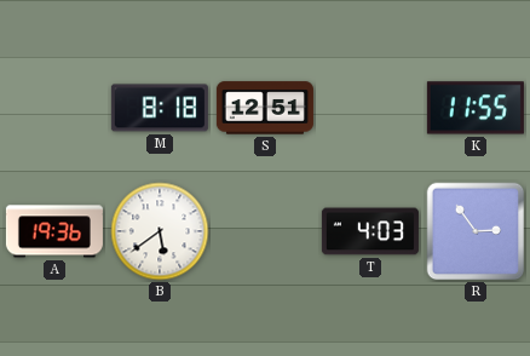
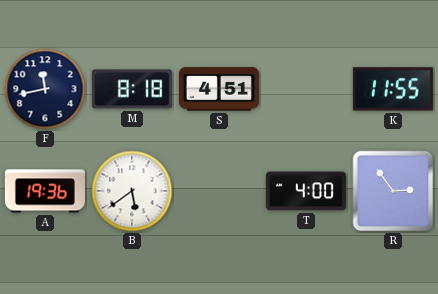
F: none -> 11:43 (45, 89)
S: 12:51 -> 4:51 (219, 89)
T: 4:03 -> 4:00 (306, 191)
